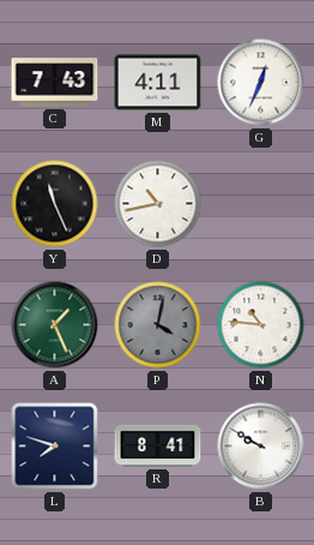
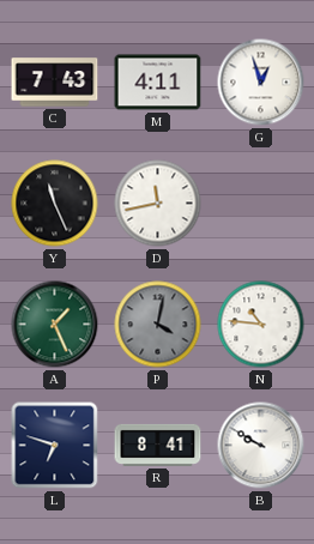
G: 12:34 -> 12:57 (261, 83)
D: 10:43 -> 11:43 (158, 204)
L: 7:48 -> 6:48 (55, 446)
